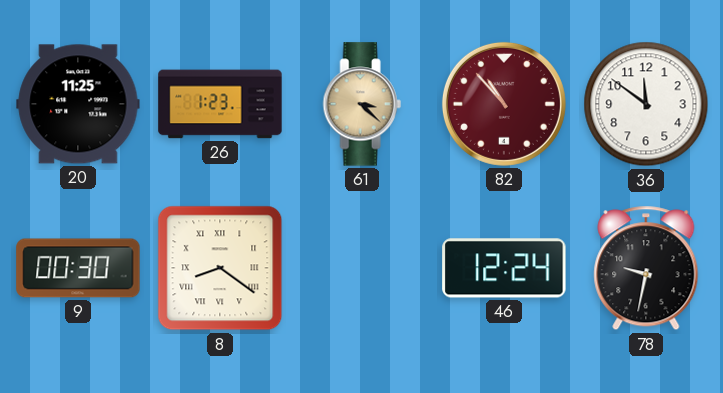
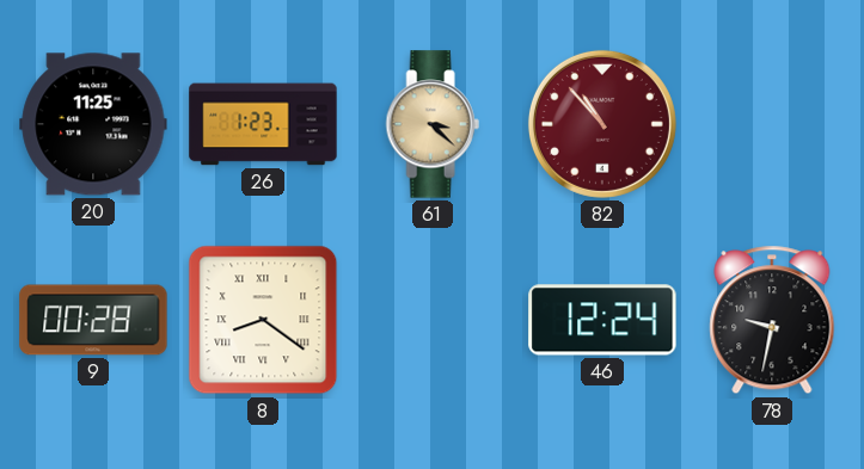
36: 11:51 -> none (646, 104)
9: 00:30 -> 00:28 (93, 320)
